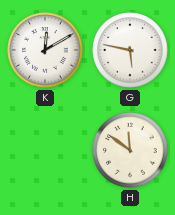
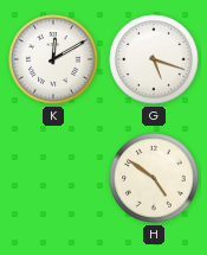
G: 5:47 -> 5:18 (154, 59)
H: 11:51 -> 4:51 (154, 178)
